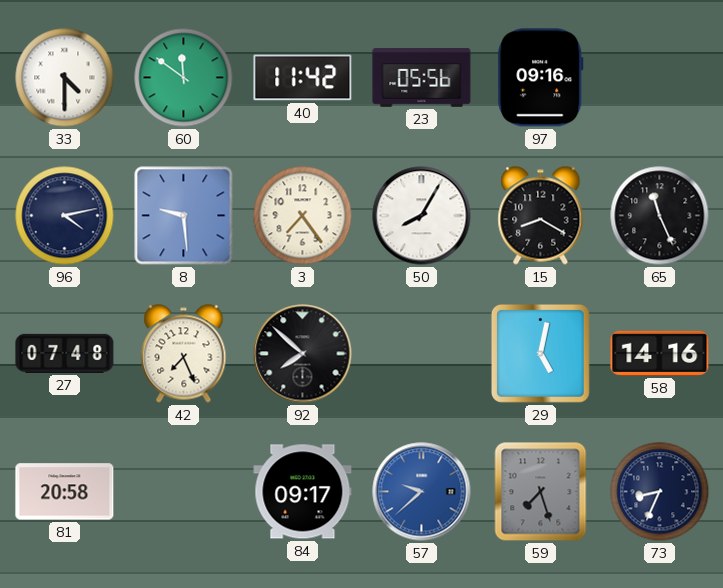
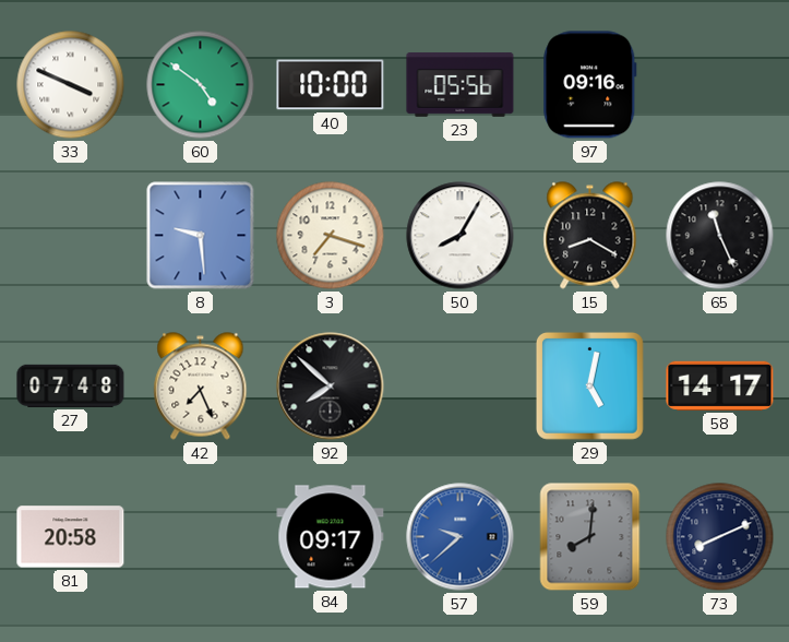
33: 4:30 -> 3:49 (71, 85)
60: 11:51 -> 4:51 (201, 85)
40: 11:42 -> 10:00 (331, 85)
96: 4:13 -> none (65, 216)
3: 7:24 -> 7:18 (331, 236)
58: 14:16 -> 14:17 (720, 385)
59: 7:27 -> 8:01 (590, 537)
73: 8:34 -> 8:11 (720, 537)
